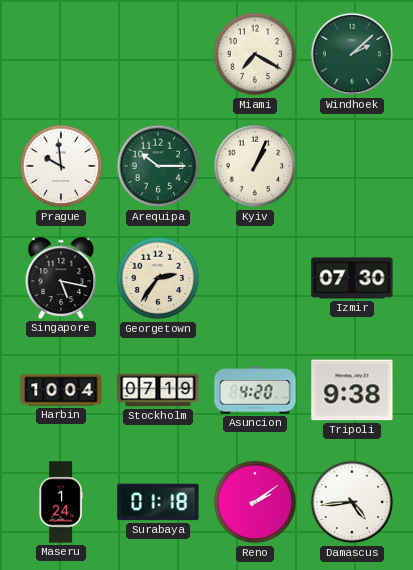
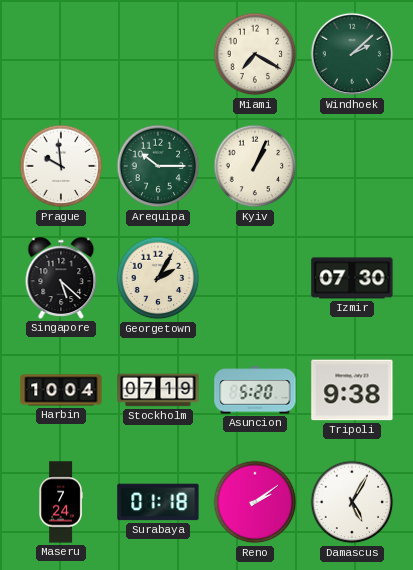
Singapore: 5:17 -> 5:22 (61, 278)
Georgetown: 2:36 -> 2:05 (158, 278)
Asuncion: 4:20 -> 5:20 (255, 390)
Maseru: 1:24 -> 7:24 (61, 502)
Damascus: 4:44 -> 5:05 (352, 502)
